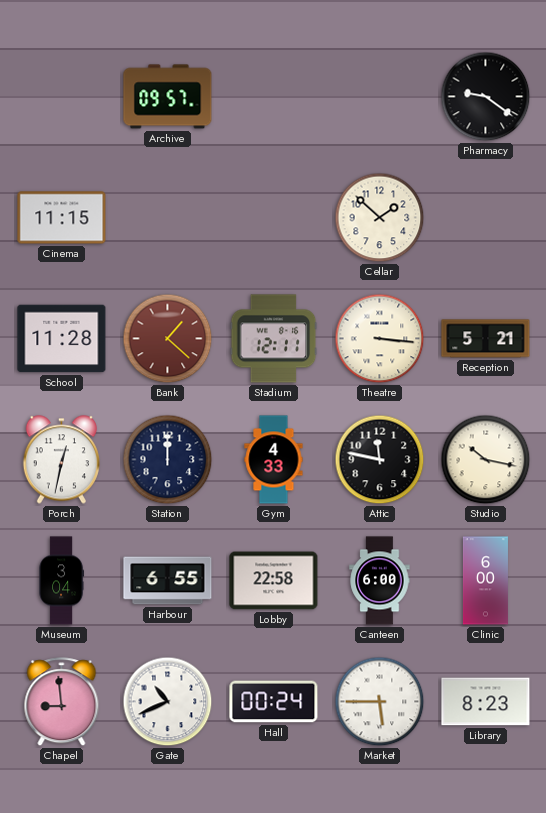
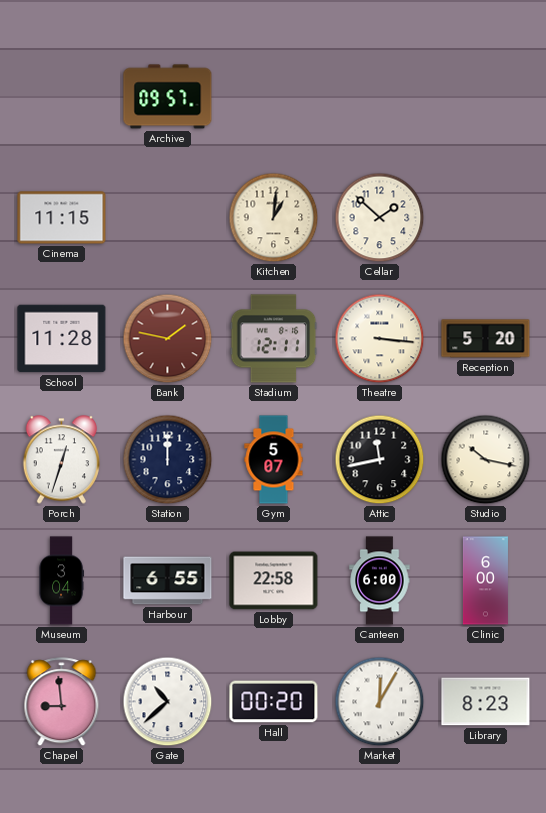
Pharmacy: 9:21 -> none (486, 97)
Kitchen: none -> 1:01 (274, 218)
Bank: 1:22 -> 1:47 (168, 339)
Reception: 5:21 -> 5:20 (486, 339)
Porch: 12:32 -> 12:33 (61, 460)
Gym: 4:33 -> 5:07 (274, 460)
Attic: 11:47 -> 11:43 (380, 460)
Gate: 10:41 -> 10:38 (168, 702)
Hall: 00:24 -> 00:20 (274, 702)
Market: 5:45 -> 12:05 (380, 702)
